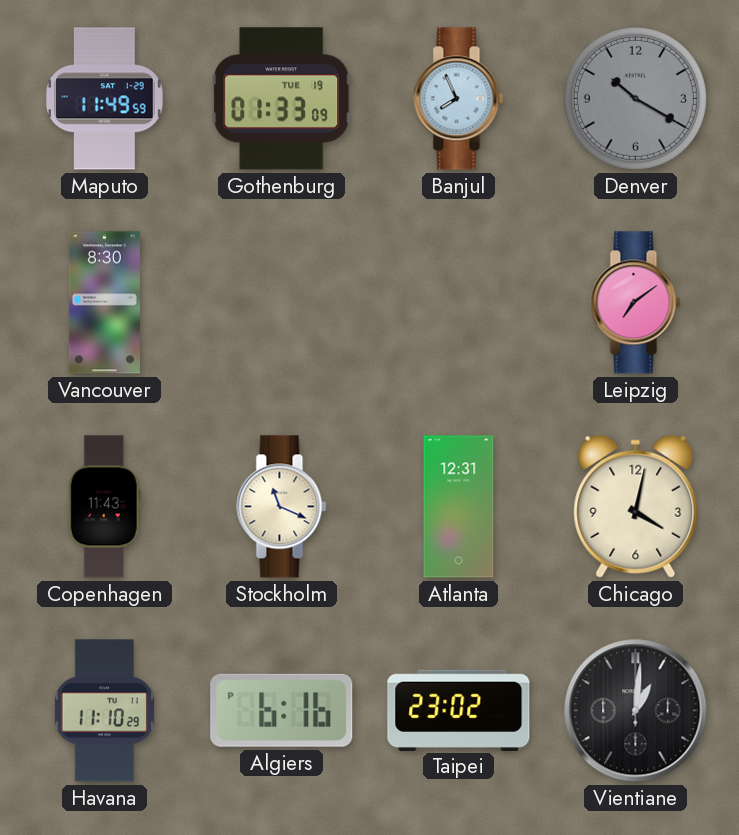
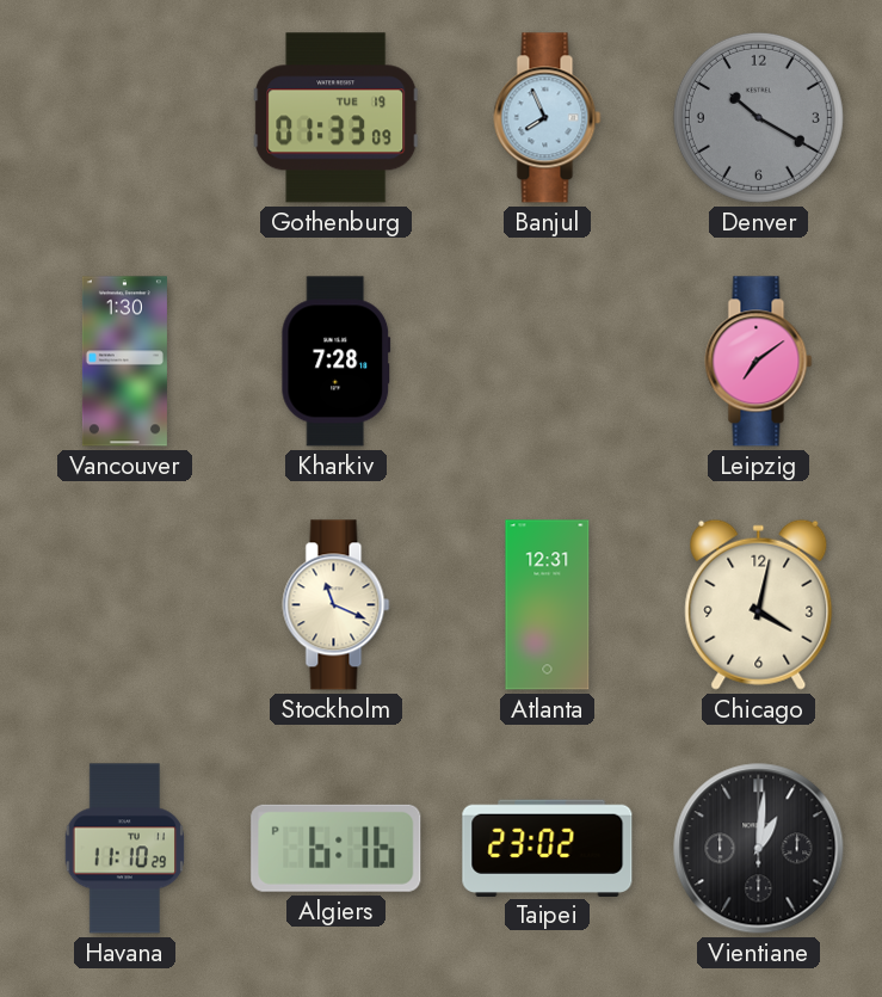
Maputo: 11:49 -> none (105, 99)
Vancouver: 8:30 -> 1:30 (124, 362)
Kharkiv: none -> 7:28 (337, 362)
Copenhagen: 11:43 -> none (104, 507)
